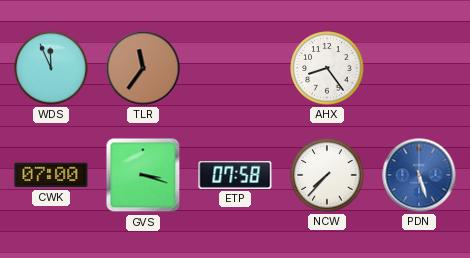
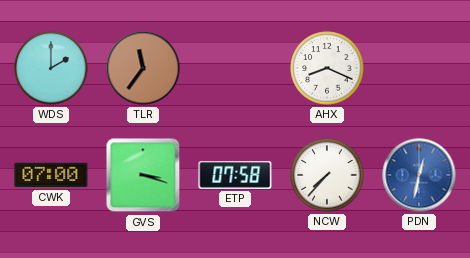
WDS: 11:56 -> 2:00 (51, 68)
AHX: 8:24 -> 8:19 (327, 68)
PDN: 5:27 -> 12:32 (419, 175)
